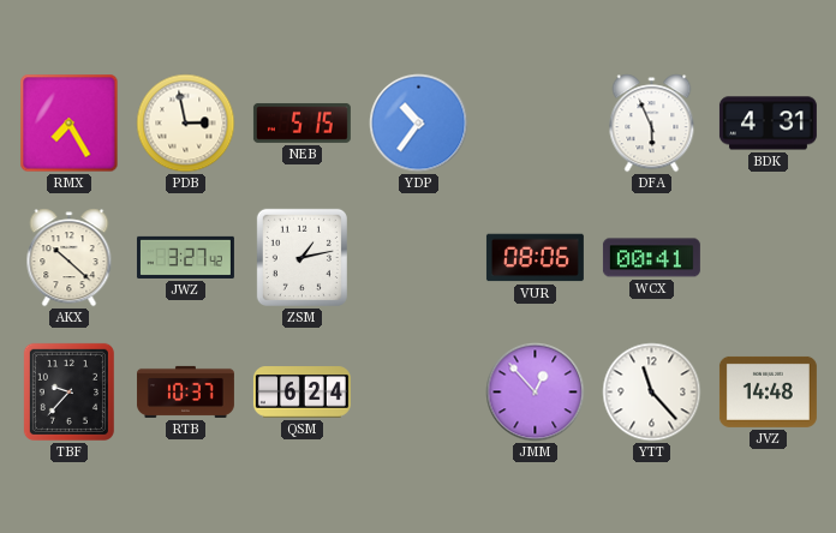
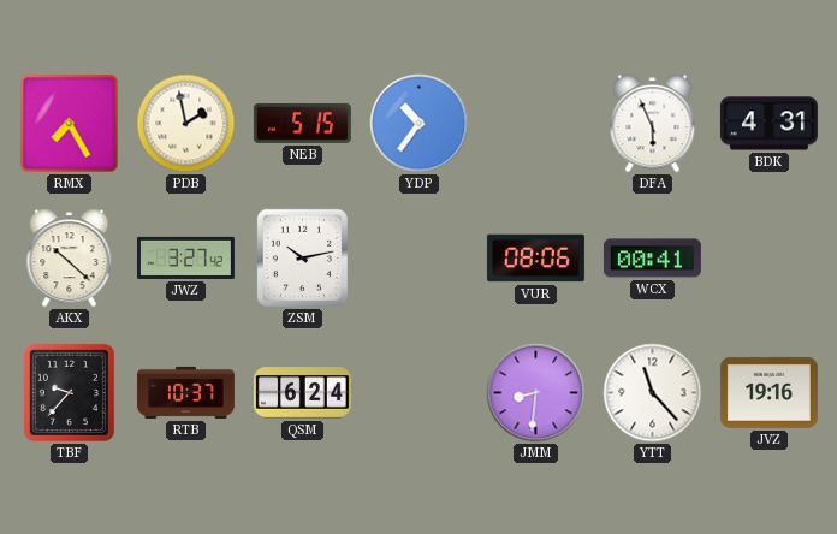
PDB: 2:58 -> 1:58 (186, 124)
ZSM: 1:13 -> 10:13 (302, 257)
JMM: 12:53 -> 8:31 (536, 393)
JVZ: 14:48 -> 19:16 (768, 392)
